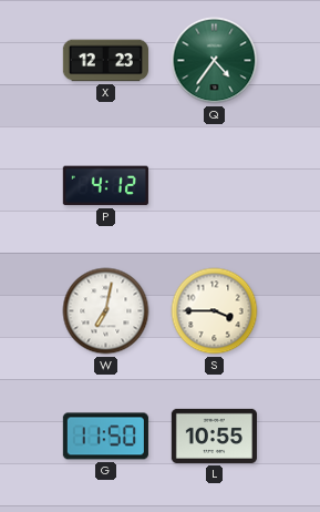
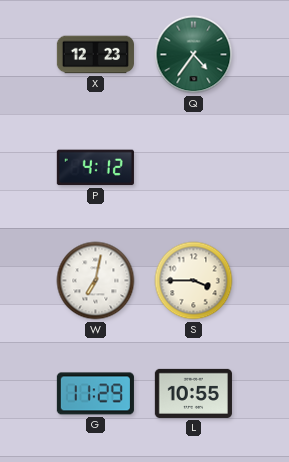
G: 11:50 -> 11:29 (95, 394)
